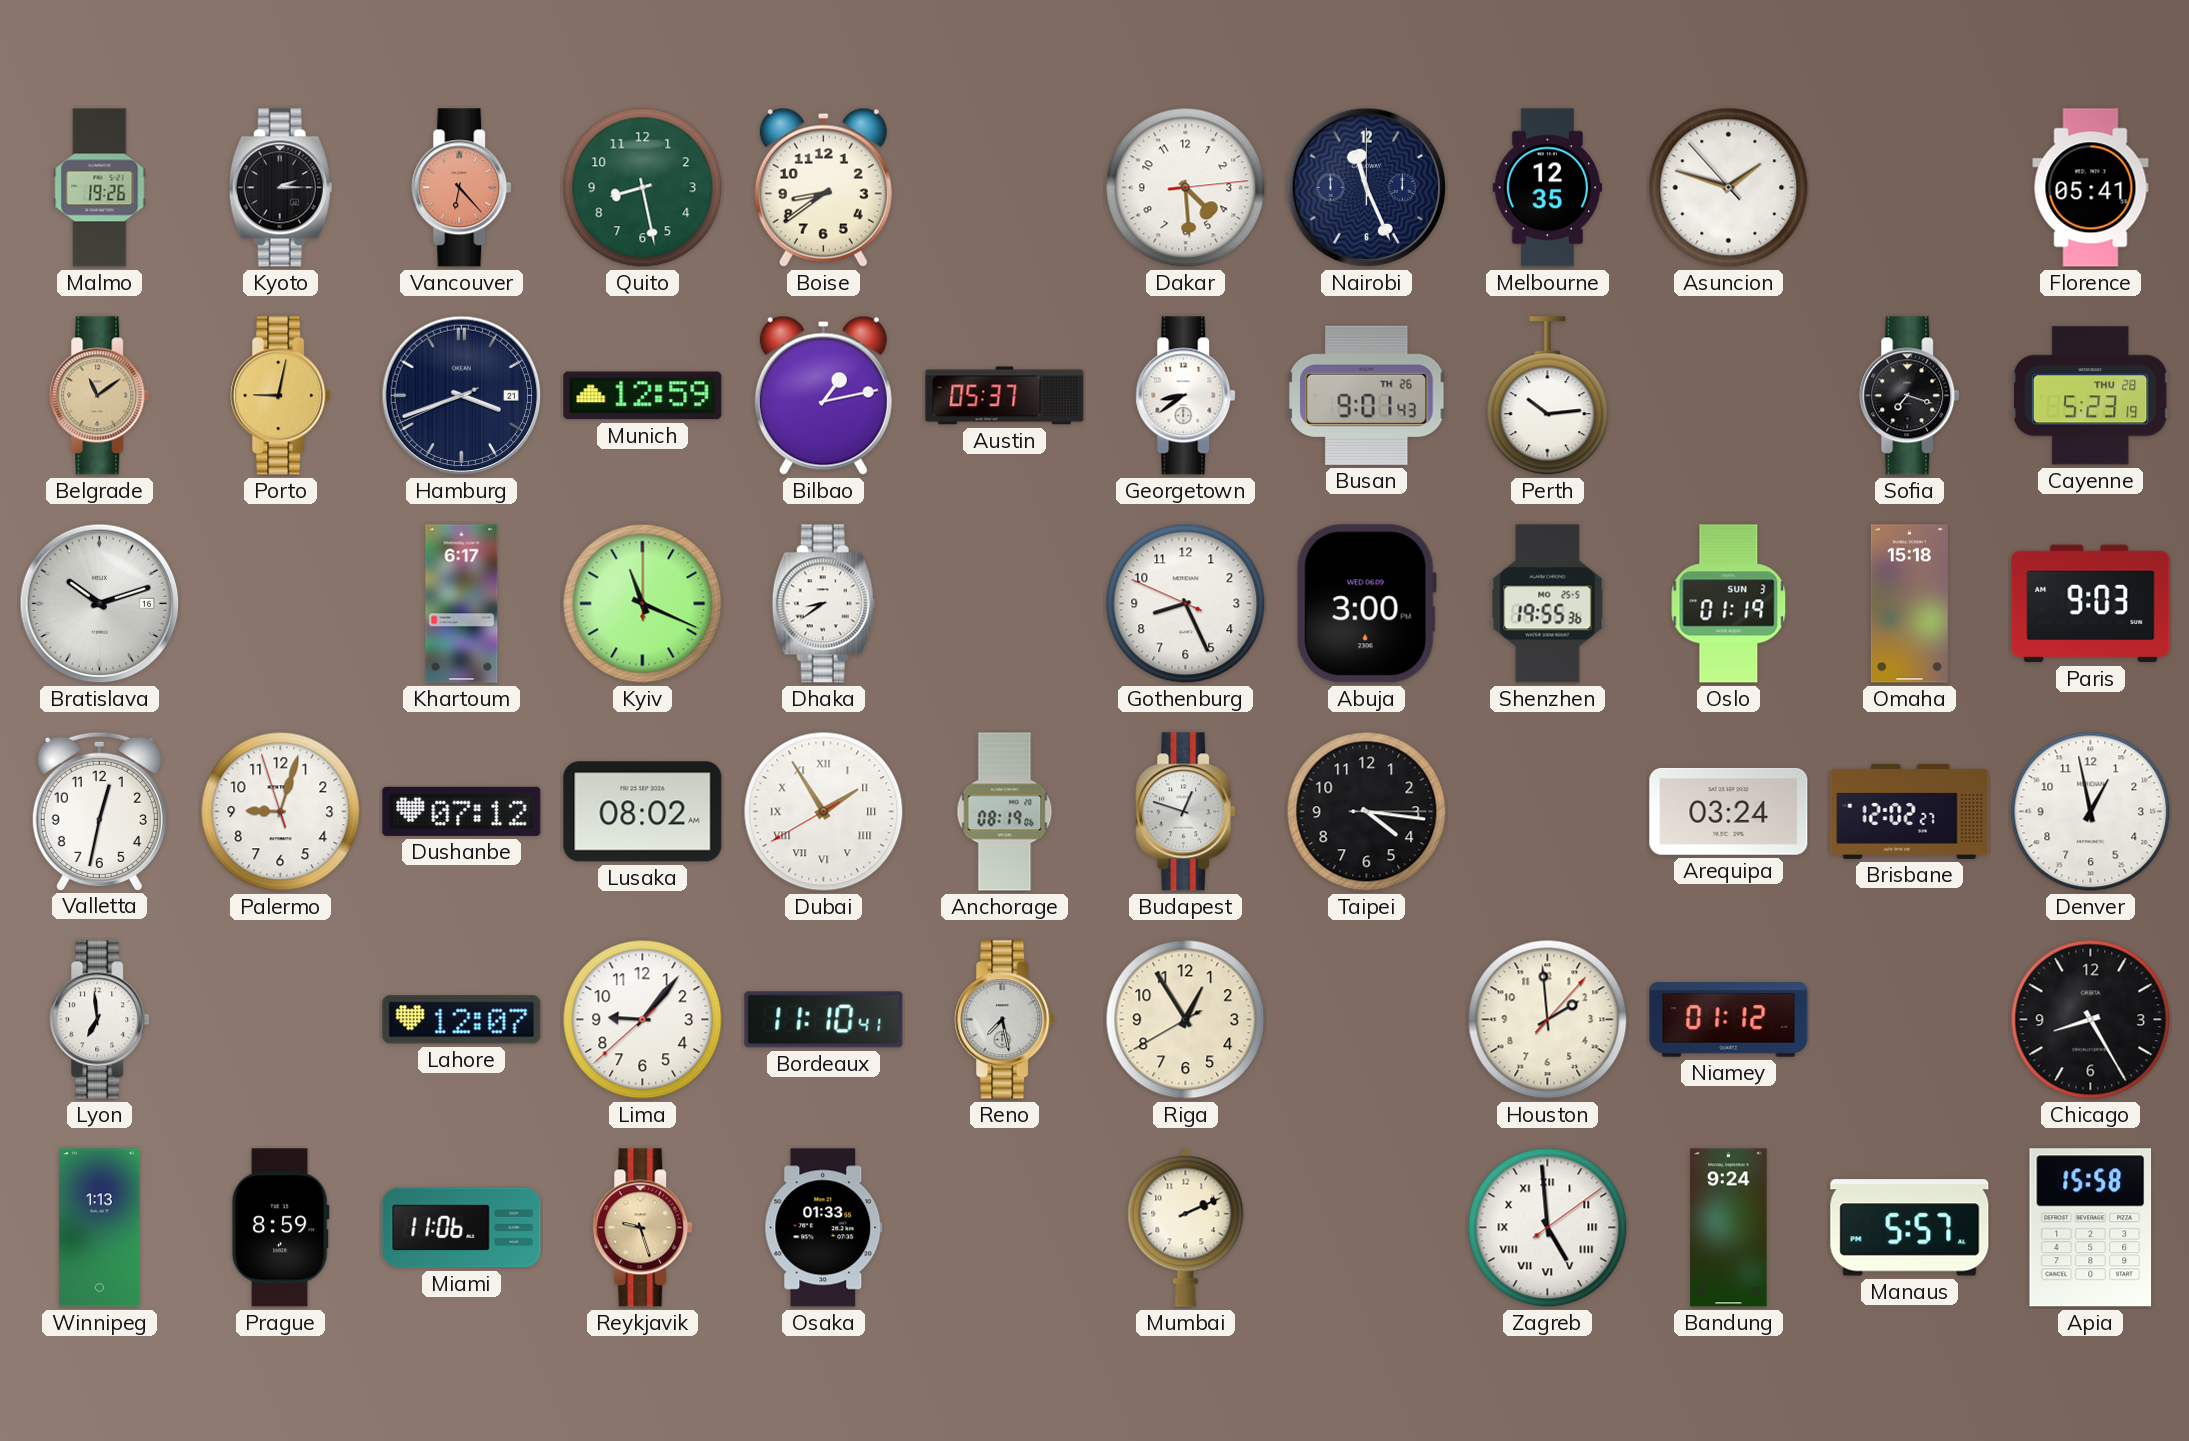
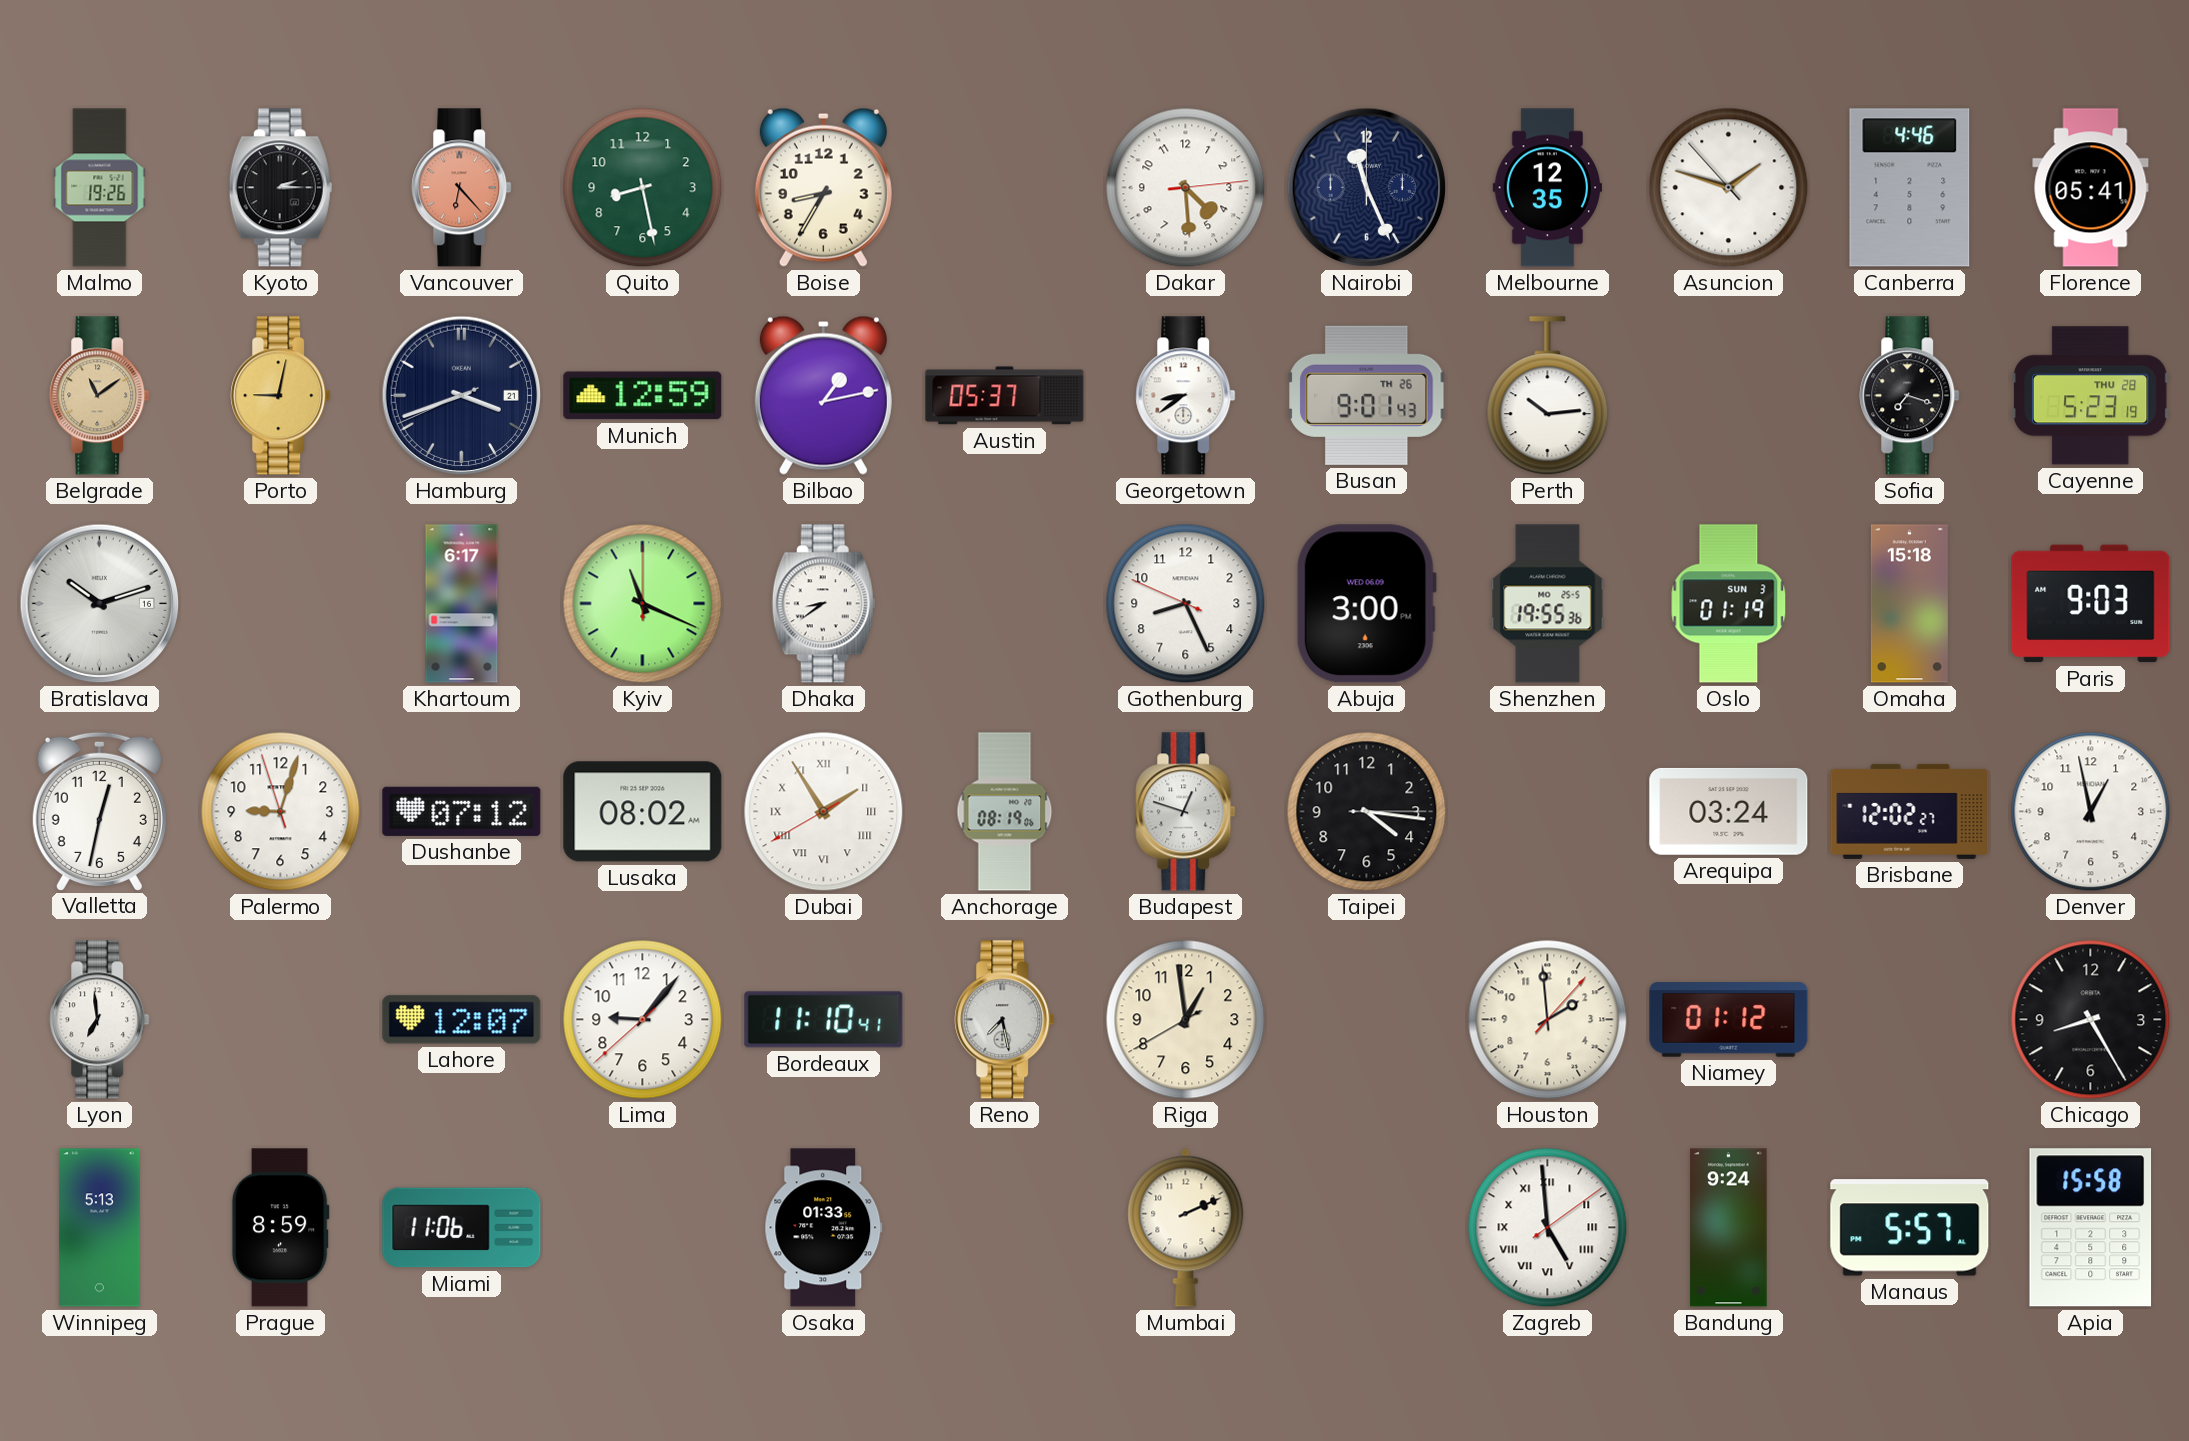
Boise: 8:39 -> 8:35 (823, 187)
Canberra: none -> 4:46 (1910, 188)
Riga: 12:54 -> 12:58 (1186, 1020)
Winnipeg: 1:13 -> 5:13 (100, 1228)
Reykjavik: 9:27 -> none (643, 1228)
